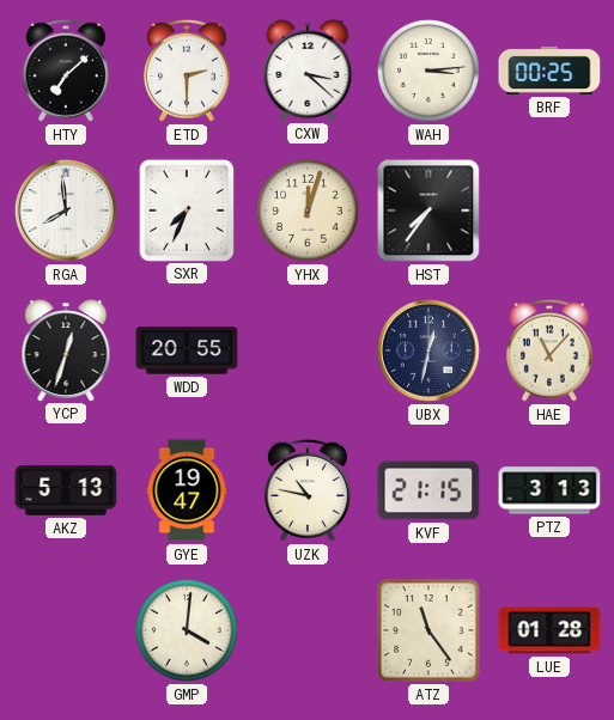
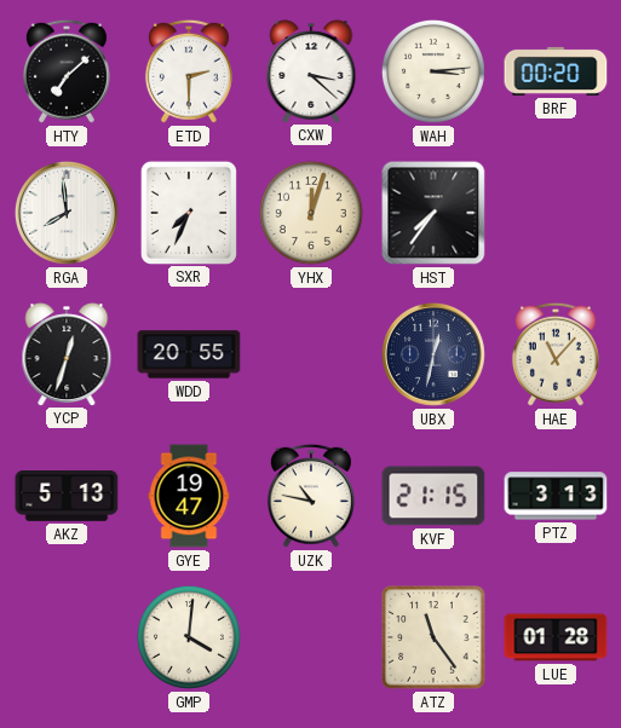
BRF: 00:25 -> 00:20 (556, 71)
